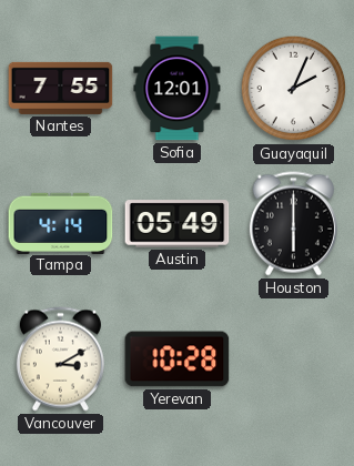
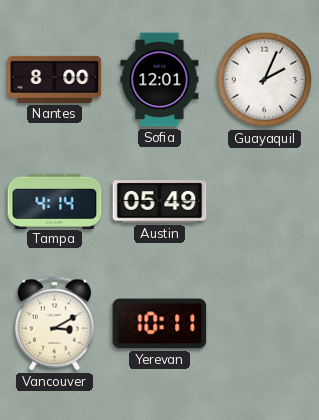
Nantes: 7:55 -> 8:00 (55, 79)
Houston: 6:00 -> none (293, 224)
Yerevan: 10:28 -> 10:11 (160, 324)
